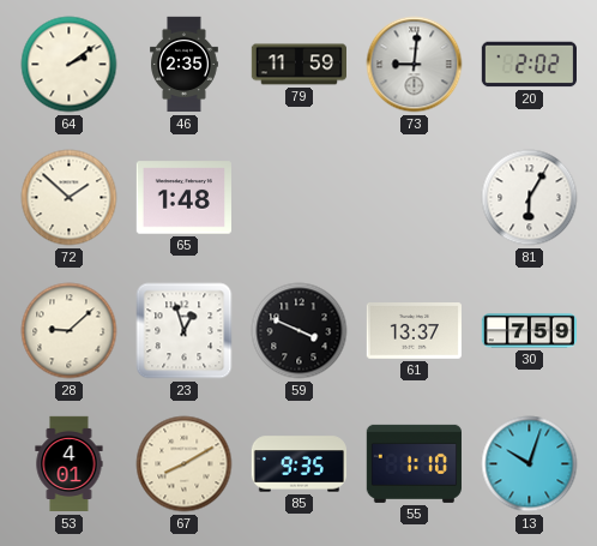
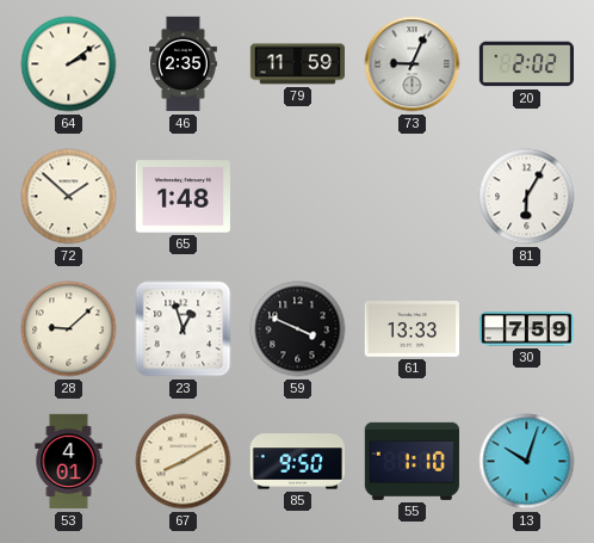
73: 9:01 -> 9:04 (413, 64)
61: 13:37 -> 13:33 (412, 329)
85: 9:35 -> 9:50 (297, 462)
